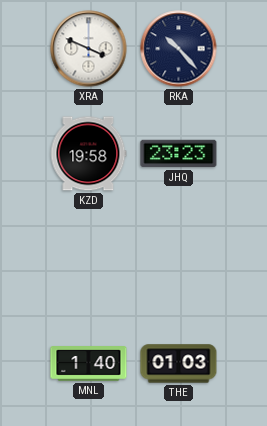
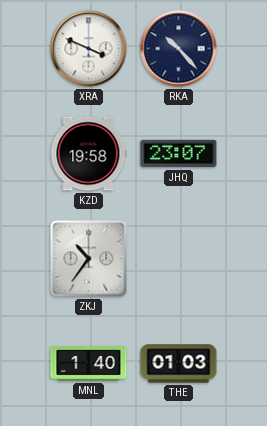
JHQ: 23:23 -> 23:07 (179, 154)
ZKJ: none -> 10:36 (89, 259)
